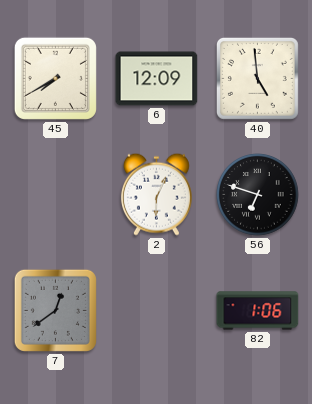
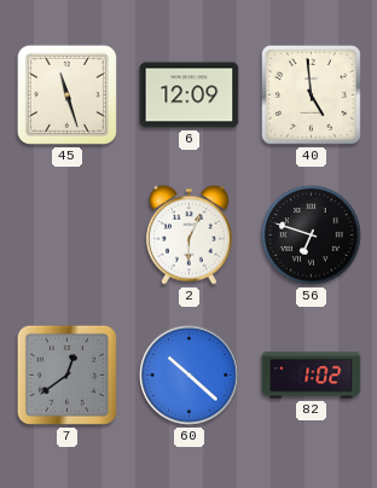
45: 7:40 -> 11:27 (66, 94)
60: none -> 10:22 (190, 376)
82: 1:06 -> 1:02 (312, 376)
